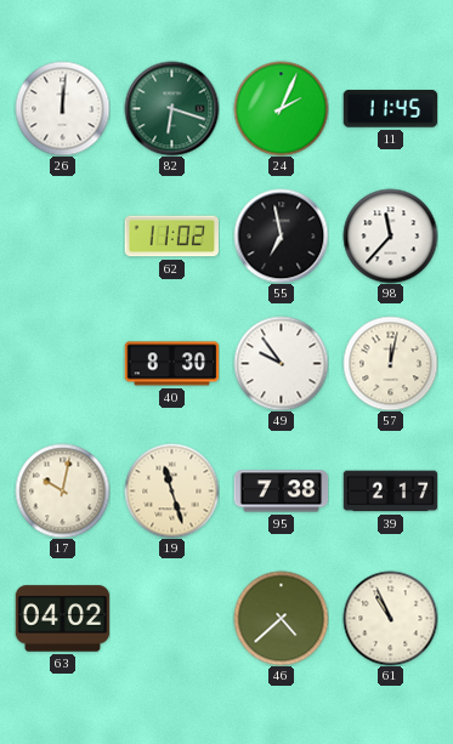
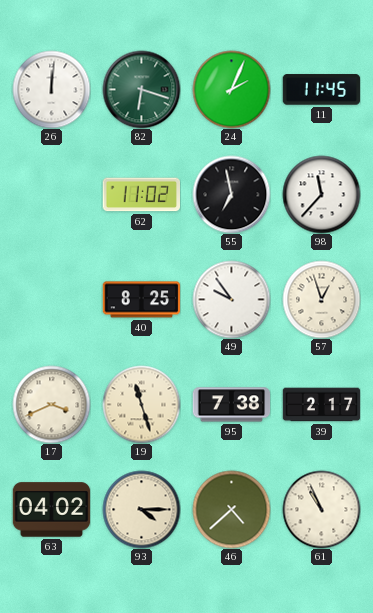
40: 8:30 -> 8:25 (141, 300)
57: 12:02 -> 12:57 (321, 299)
17: 10:02 -> 3:41 (51, 404)
93: none -> 4:15 (141, 509)
